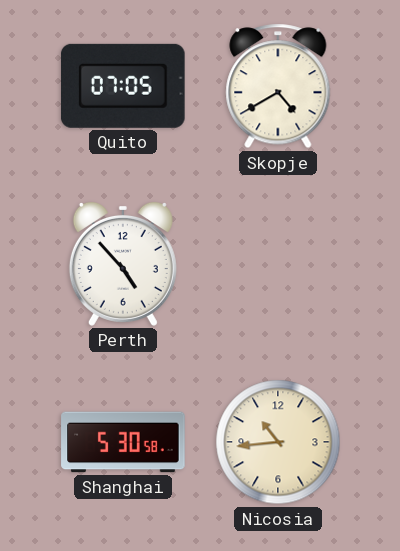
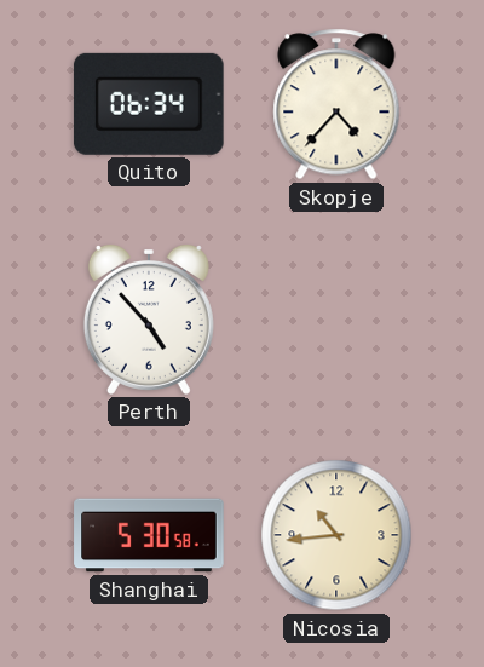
Quito: 07:05 -> 06:34 (149, 104)
Skopje: 4:40 -> 4:37 (336, 104)
